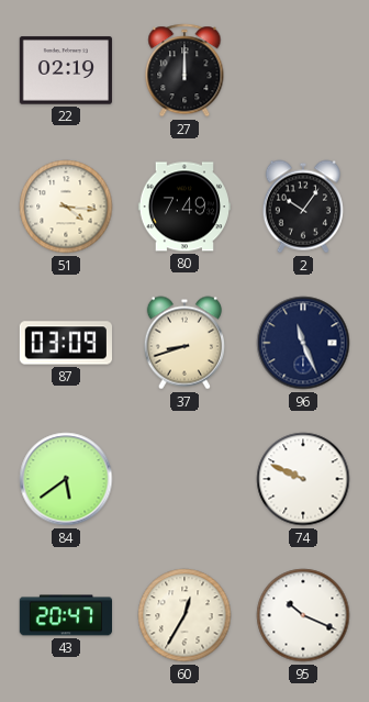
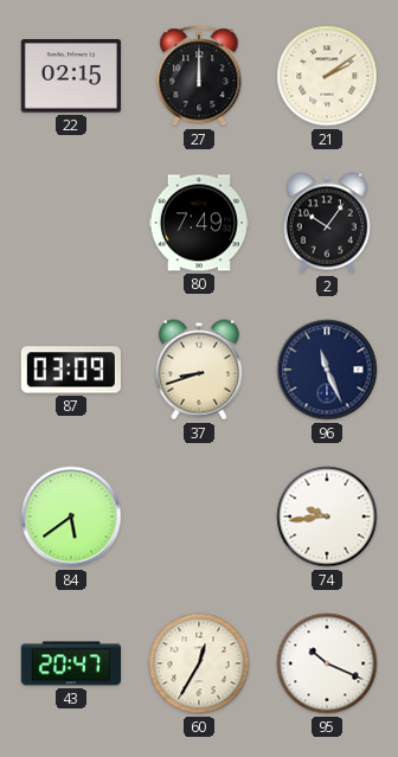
22: 02:19 -> 02:15 (71, 76)
21: none -> 2:09 (327, 76)
51: 4:16 -> none (66, 207)
74: 9:49 -> 9:44 (327, 517)
